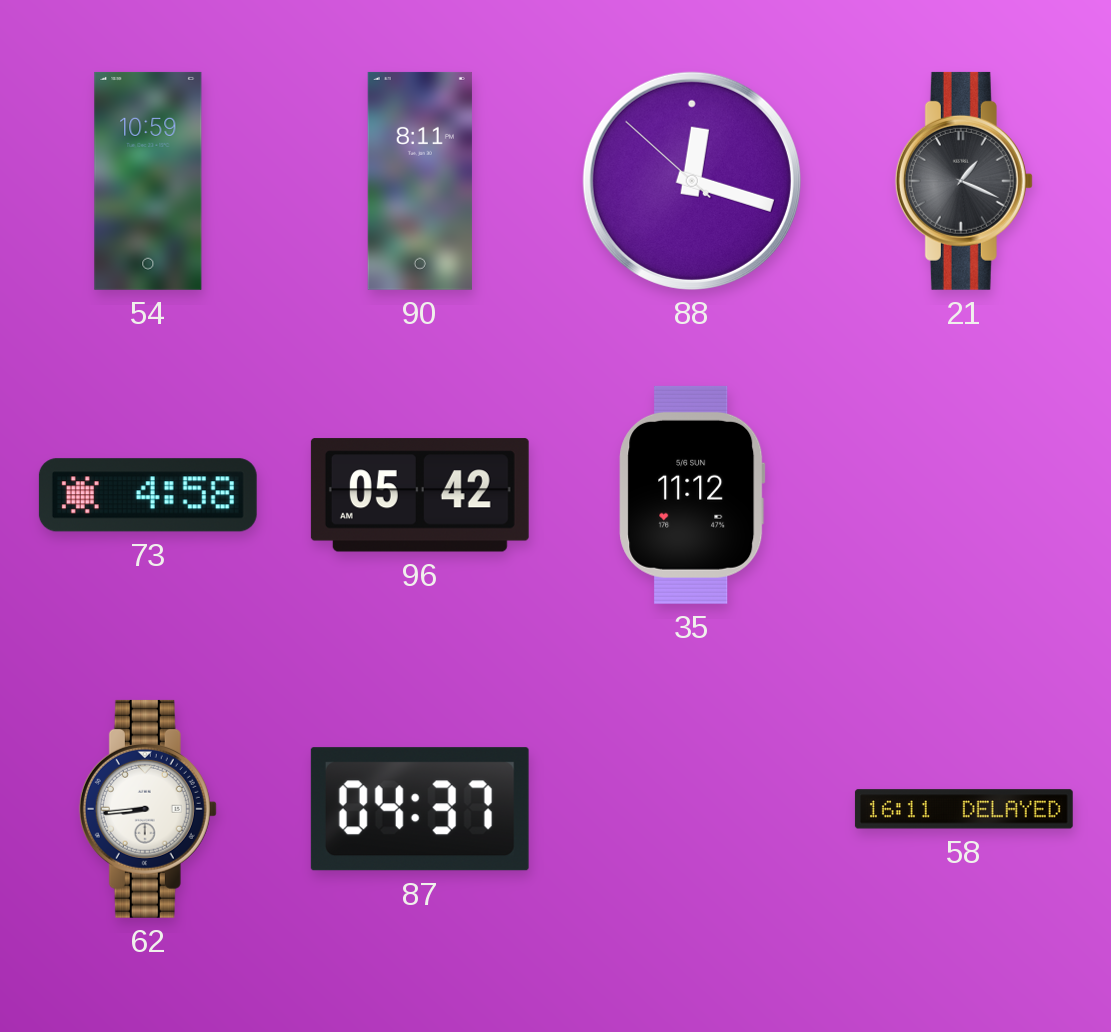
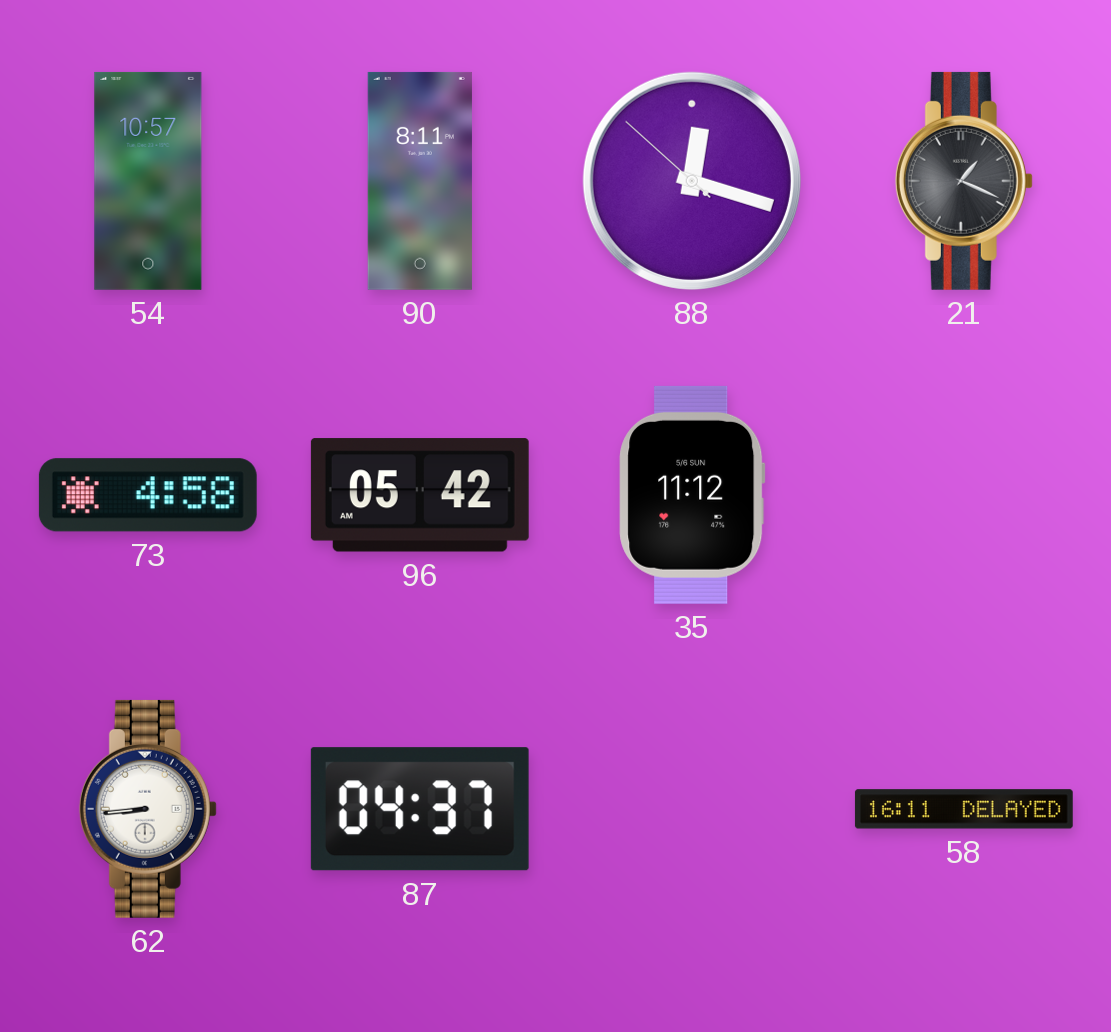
54: 10:59 -> 10:57 (148, 181)
